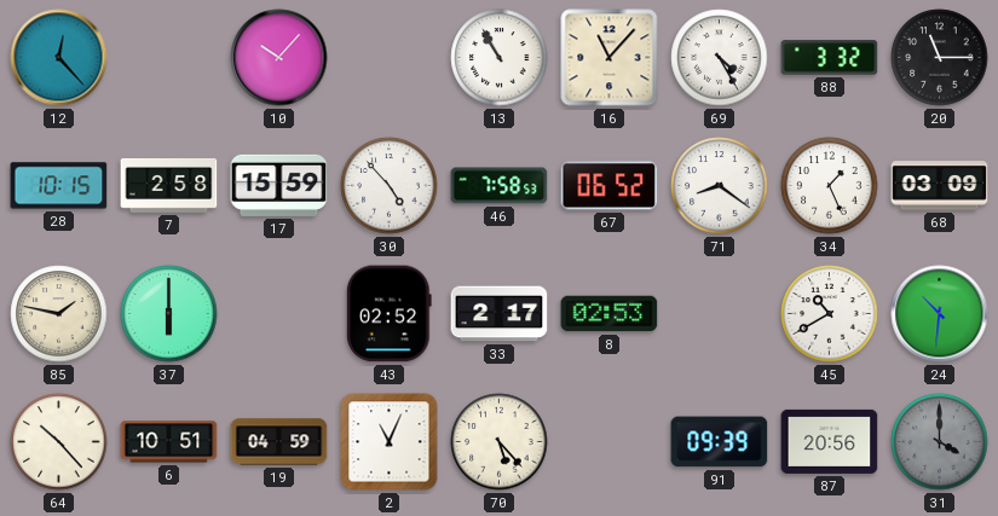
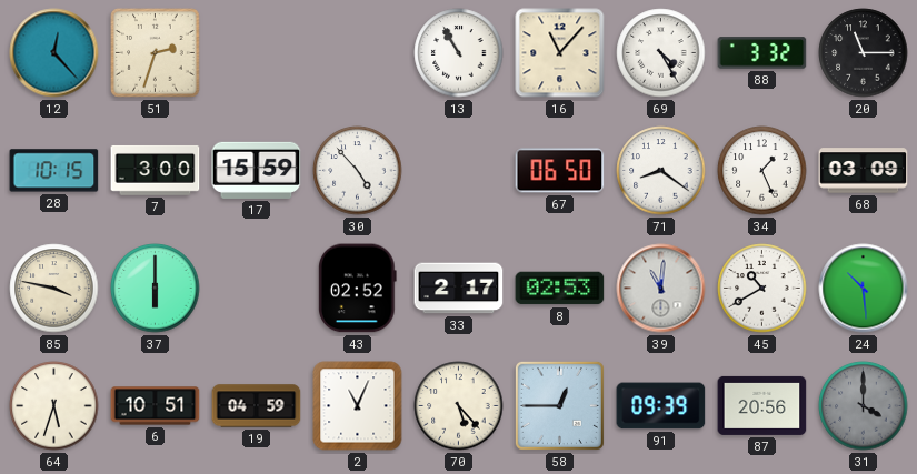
51: none -> 2:33 (156, 53)
10: 10:07 -> none (279, 58)
7: 2:58 -> 3:00 (156, 171)
46: 7:58 -> none (500, 186)
67: 06:52 -> 06:50 (560, 171)
85: 1:47 -> 3:47 (54, 289)
39: none -> 11:01 (661, 289)
24: 10:31 -> 10:29 (864, 289)
64: 10:23 -> 5:33 (54, 406)
58: none -> 12:45 (559, 405)
